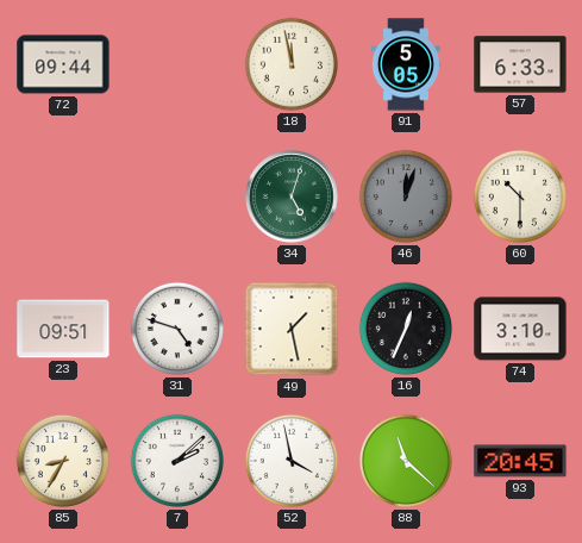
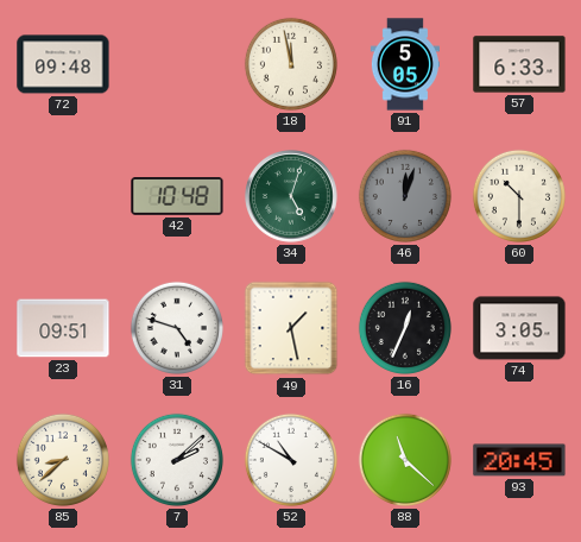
72: 09:44 -> 09:48 (63, 64)
42: none -> 10:48 (177, 197)
74: 3:10 -> 3:05 (519, 328)
85: 8:35 -> 8:38 (63, 460)
52: 3:58 -> 10:50 (291, 460)
